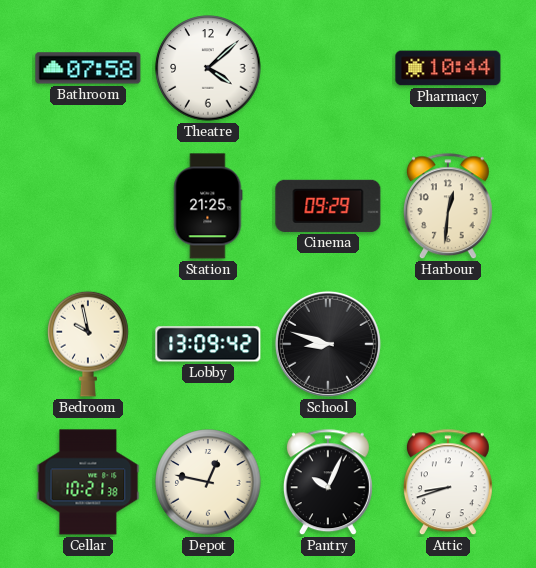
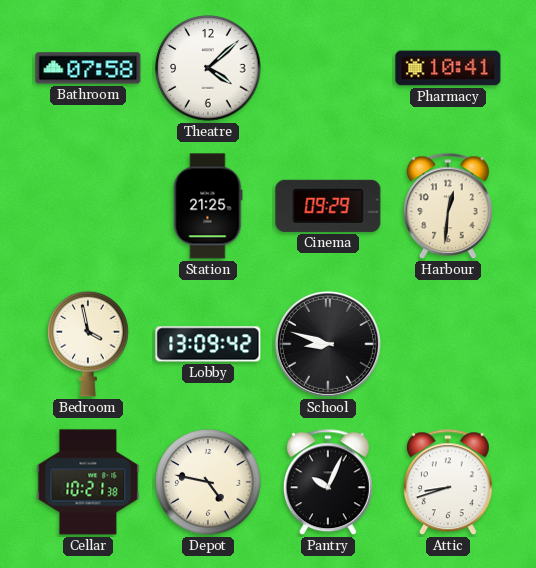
Pharmacy: 10:44 -> 10:41 (448, 68)
Bedroom: 9:58 -> 3:58 (88, 344)
Depot: 12:47 -> 4:47 (208, 482)
